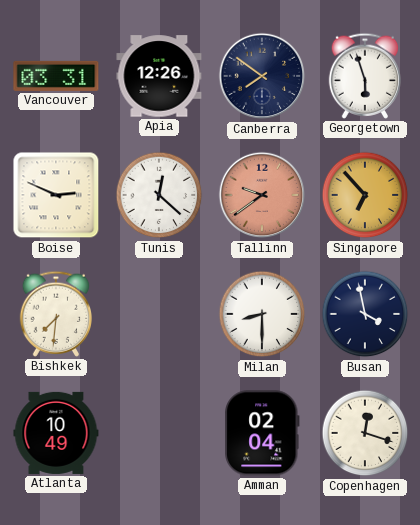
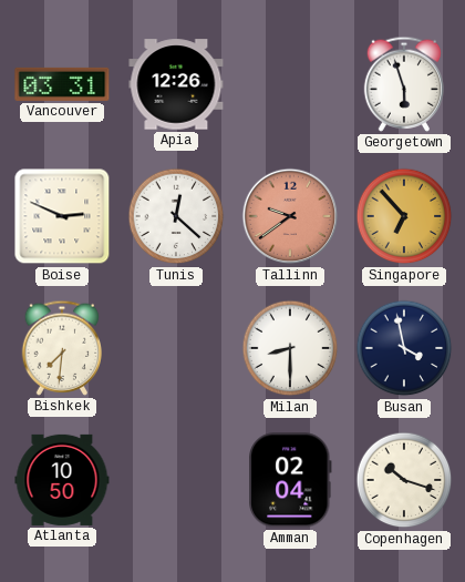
Canberra: 7:51 -> none (262, 76)
Atlanta: 10:49 -> 10:50 (62, 480)
Copenhagen: 12:18 -> 10:18 (404, 480)
